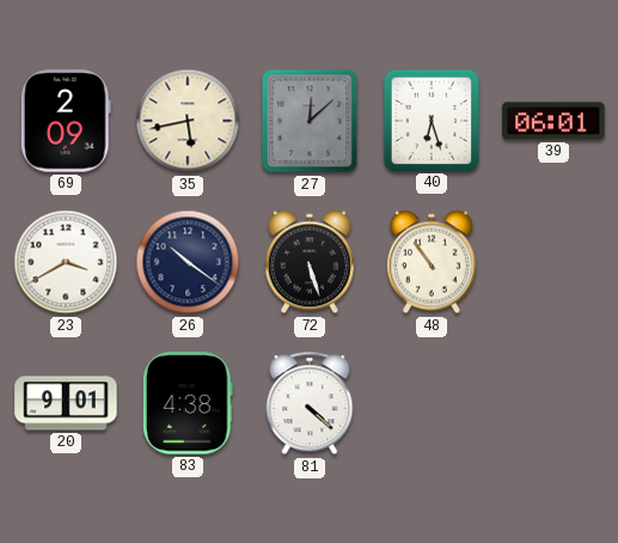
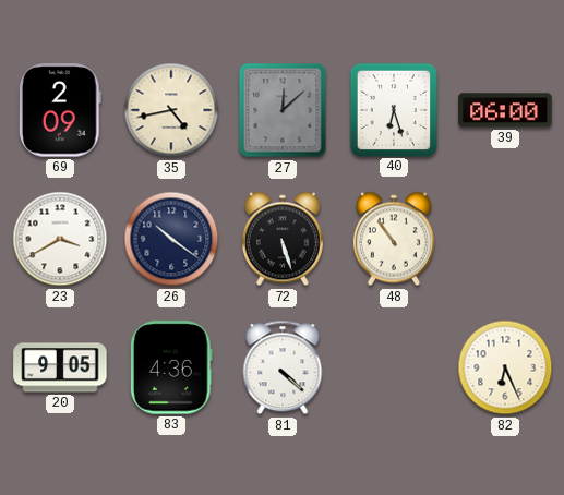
35: 5:43 -> 4:43 (171, 110)
39: 06:01 -> 06:00 (505, 110)
20: 9:01 -> 9:05 (60, 367)
83: 4:38 -> 4:36 (171, 367)
82: none -> 6:26 (505, 367)
